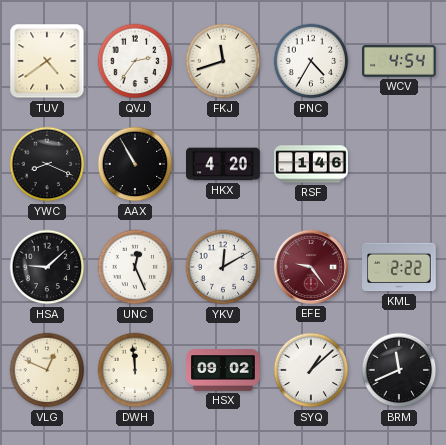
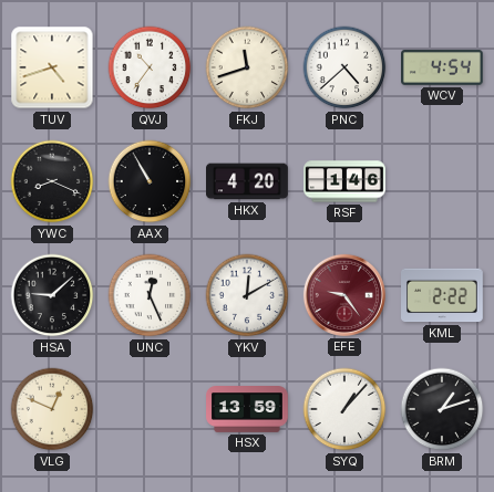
TUV: 4:39 -> 4:42 (52, 67)
QVJ: 2:36 -> 10:36 (150, 67)
PNC: 4:35 -> 4:38 (344, 67)
DWH: 11:59 -> none (135, 370)
HSX: 09:02 -> 13:59 (247, 410)
SYQ: 1:08 -> 1:07 (344, 409)
BRM: 11:41 -> 1:12 (442, 409)
